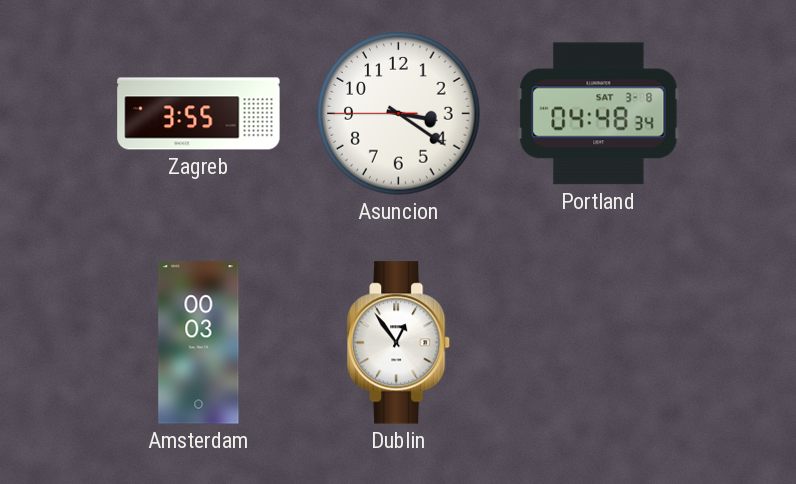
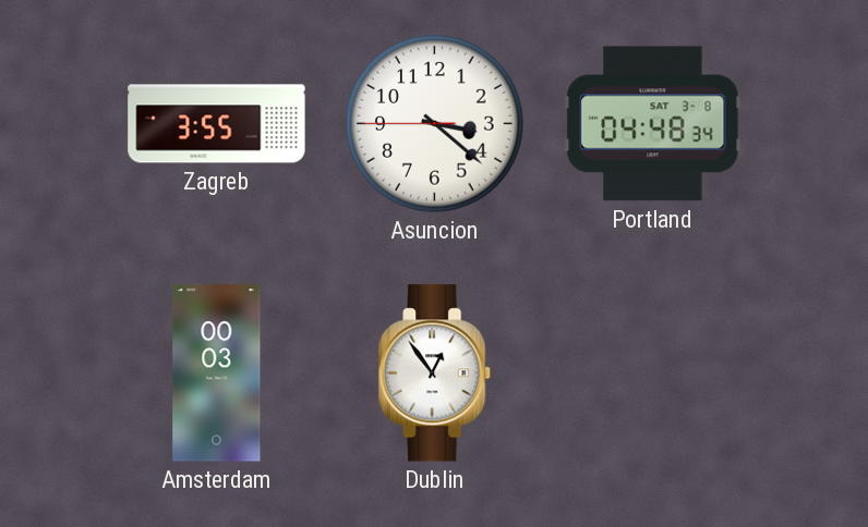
Asuncion: 3:20 -> 3:21 (435, 124)
